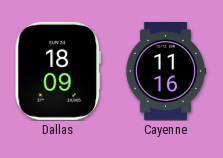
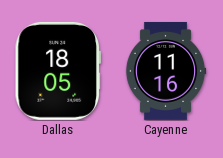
Dallas: 18:09 -> 18:05 (58, 71)
